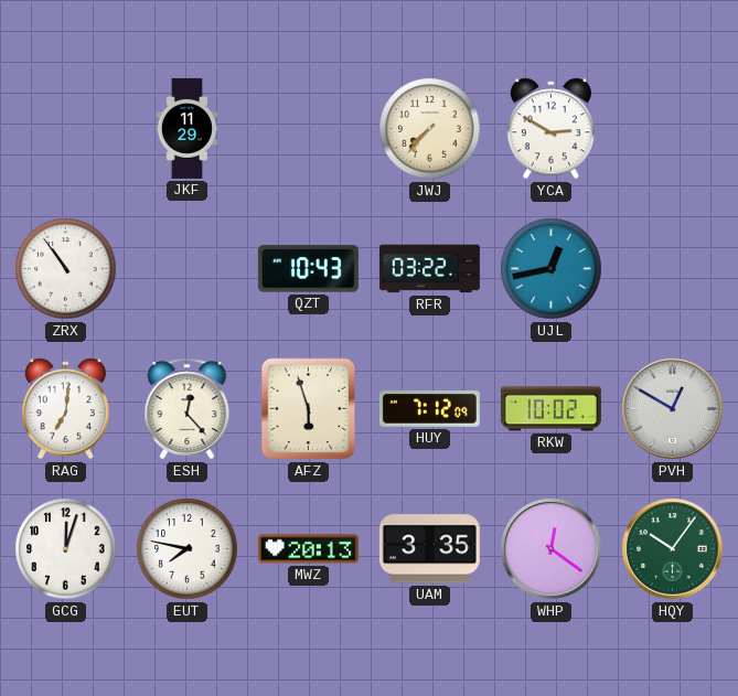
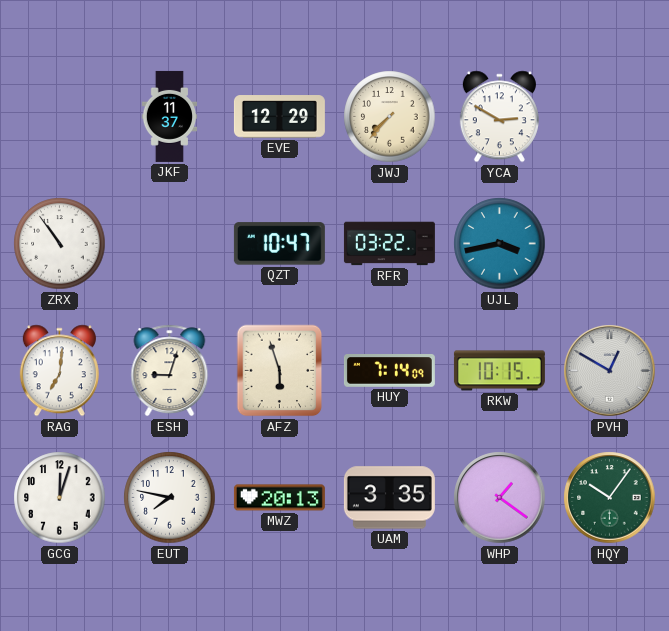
JKF: 11:29 -> 11:37 (170, 116)
EVE: none -> 12:29 (279, 117)
QZT: 10:43 -> 10:47 (279, 244)
UJL: 12:43 -> 3:43 (500, 244)
ESH: 12:23 -> 9:03 (170, 371)
HUY: 7:12 -> 7:14 (389, 371)
RKW: 10:02 -> 10:15 (499, 371)
WHP: 12:21 -> 1:21 (500, 498)
